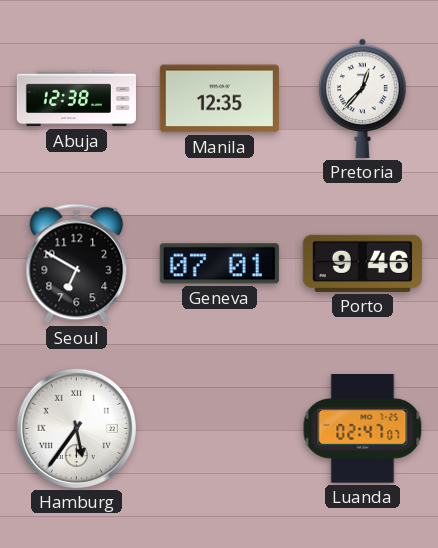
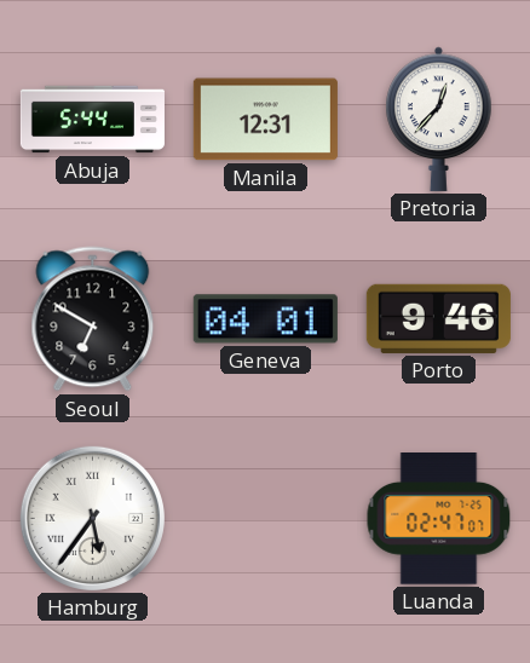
Abuja: 12:38 -> 5:44 (92, 120)
Manila: 12:35 -> 12:31 (265, 120)
Geneva: 07:01 -> 04:01 (265, 319)
